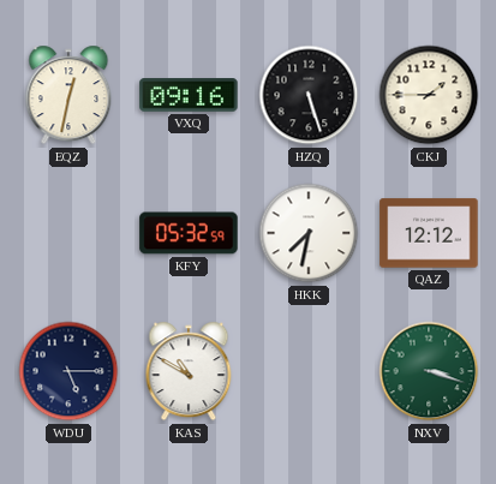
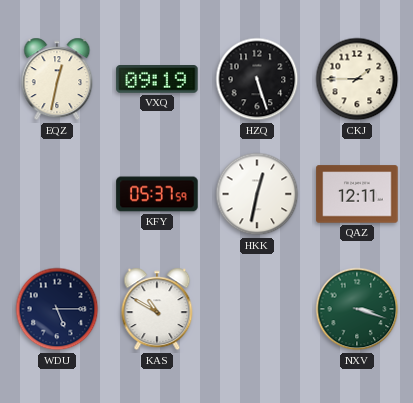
VXQ: 09:16 -> 09:19 (157, 80)
KFY: 05:32 -> 05:37 (157, 194)
HKK: 7:32 -> 12:32 (257, 194)
QAZ: 12:12 -> 12:11 (357, 194)
